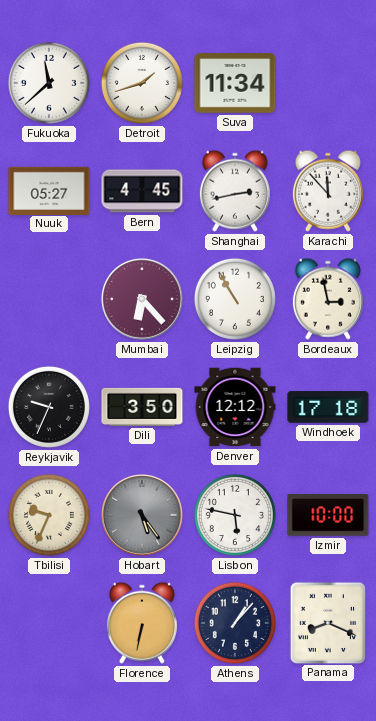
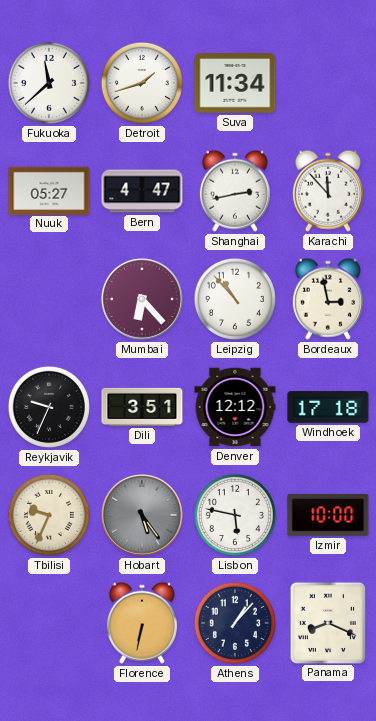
Bern: 4:45 -> 4:47 (142, 191)
Leipzig: 10:55 -> 10:53 (235, 299)
Dili: 3:50 -> 3:51 (142, 407)
